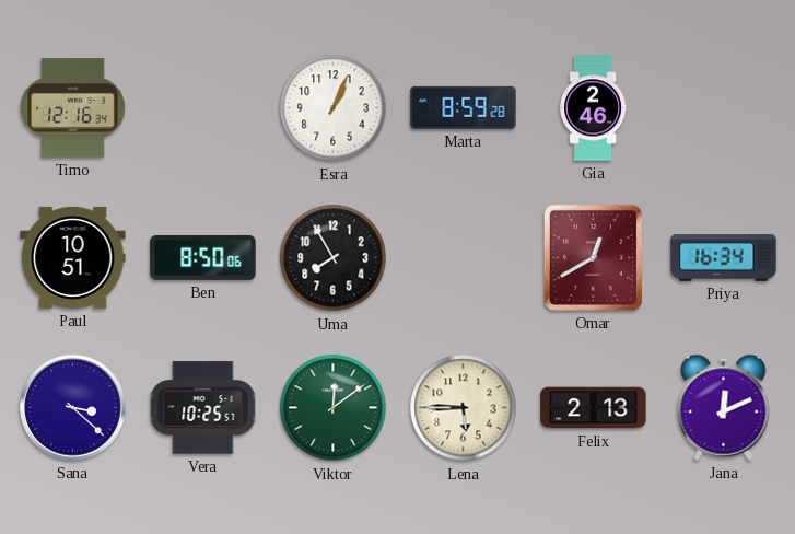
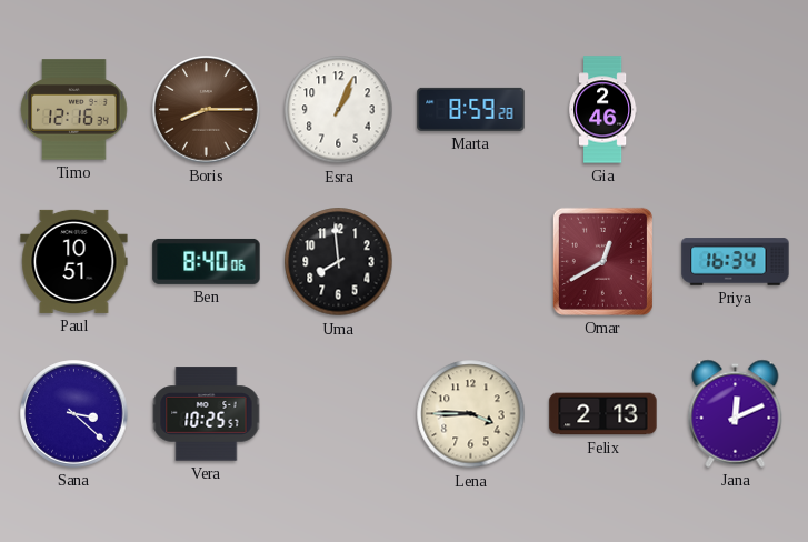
Boris: none -> 8:15 (207, 110)
Ben: 8:50 -> 8:40 (207, 261)
Uma: 7:55 -> 7:59 (339, 262)
Viktor: 12:09 -> none (334, 408)
Lena: 5:45 -> 3:45 (471, 414)
